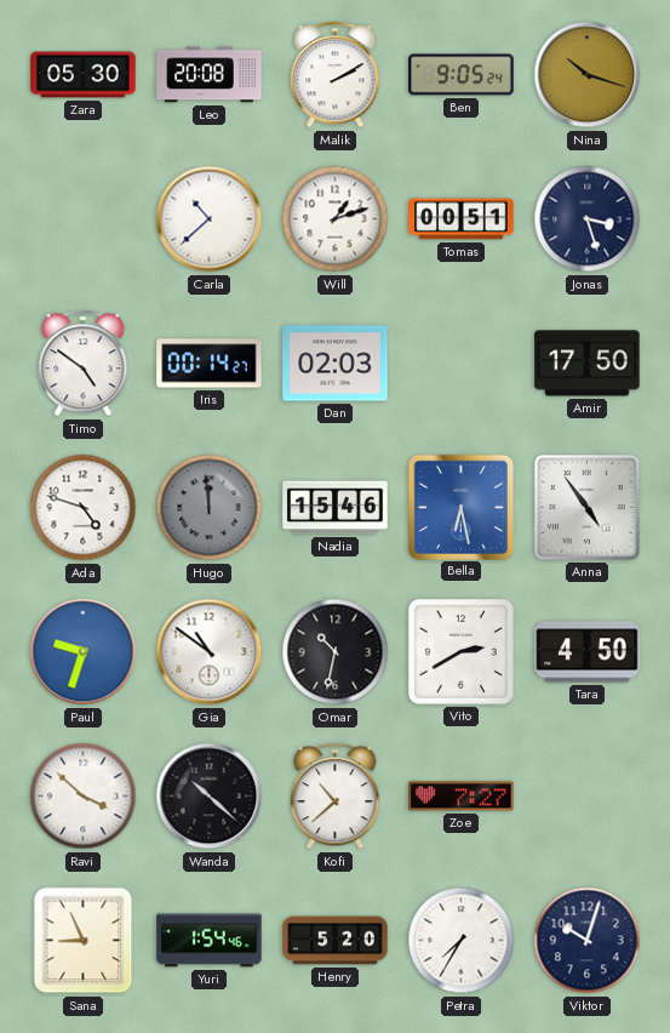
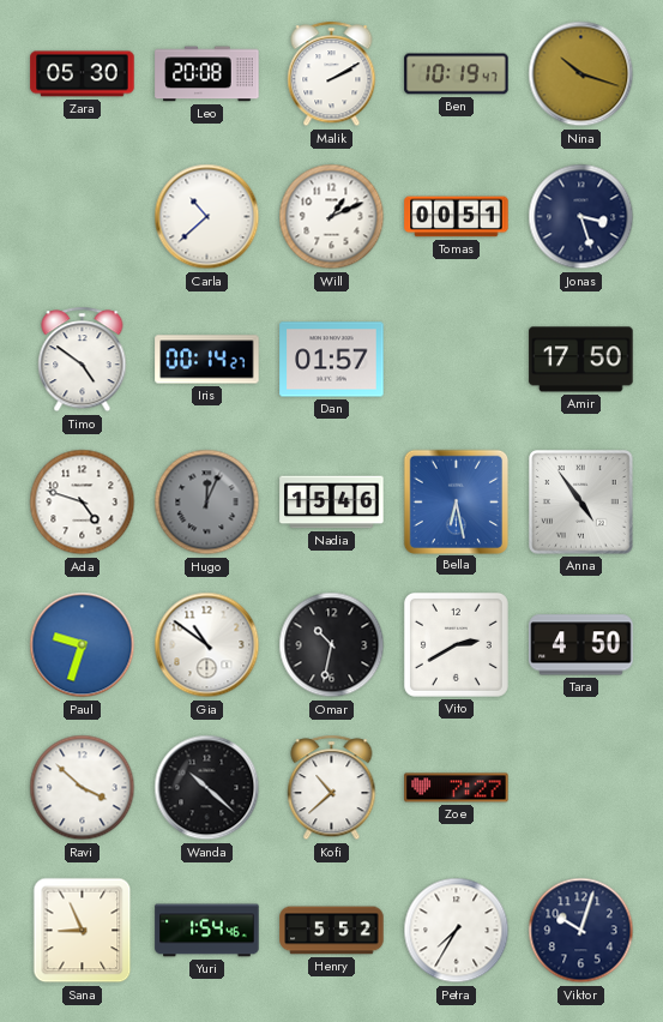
Ben: 9:05 -> 10:19 (457, 74)
Will: 1:12 -> 1:11 (332, 217)
Dan: 02:03 -> 01:57 (332, 360)
Hugo: 11:59 -> 12:04 (207, 503)
Henry: 5:20 -> 5:52 (332, 931)
